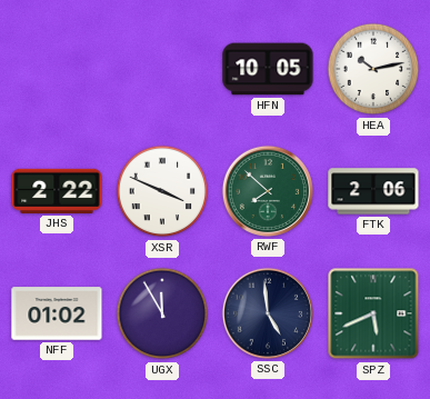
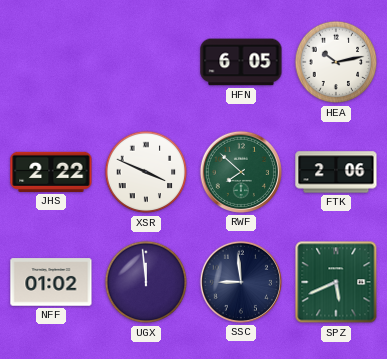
HFN: 10:05 -> 6:05 (241, 62)
UGX: 11:55 -> 11:59 (146, 282)
SSC: 4:59 -> 8:59 (241, 282)
